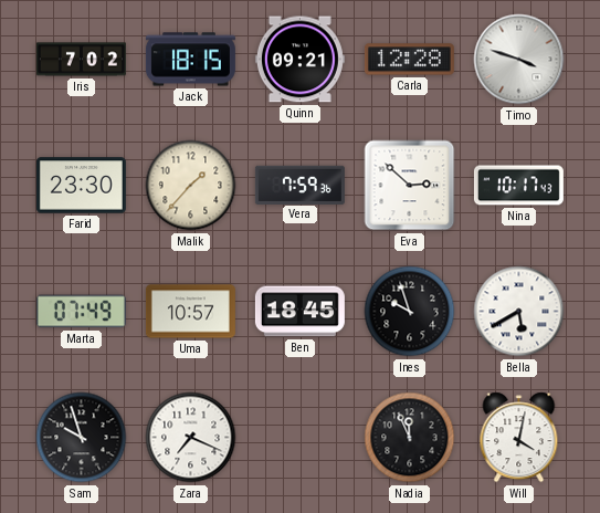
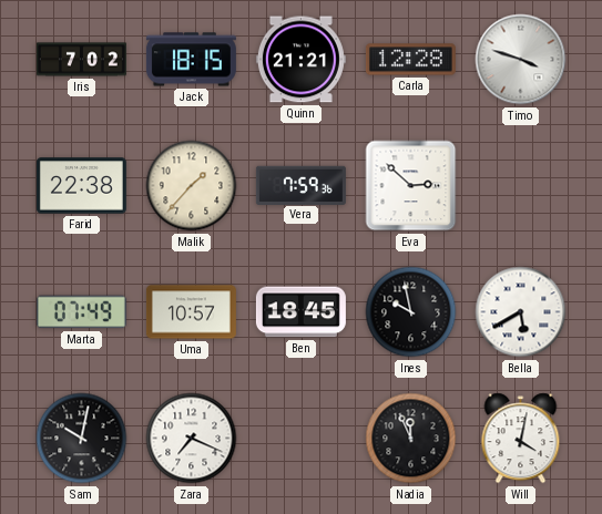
Quinn: 09:21 -> 21:21 (300, 60)
Farid: 23:30 -> 22:38 (81, 186)
Nina: 10:17 -> none (518, 186)
Ines: 9:57 -> 9:58 (411, 312)
Sam: 9:57 -> 10:02 (82, 439)
